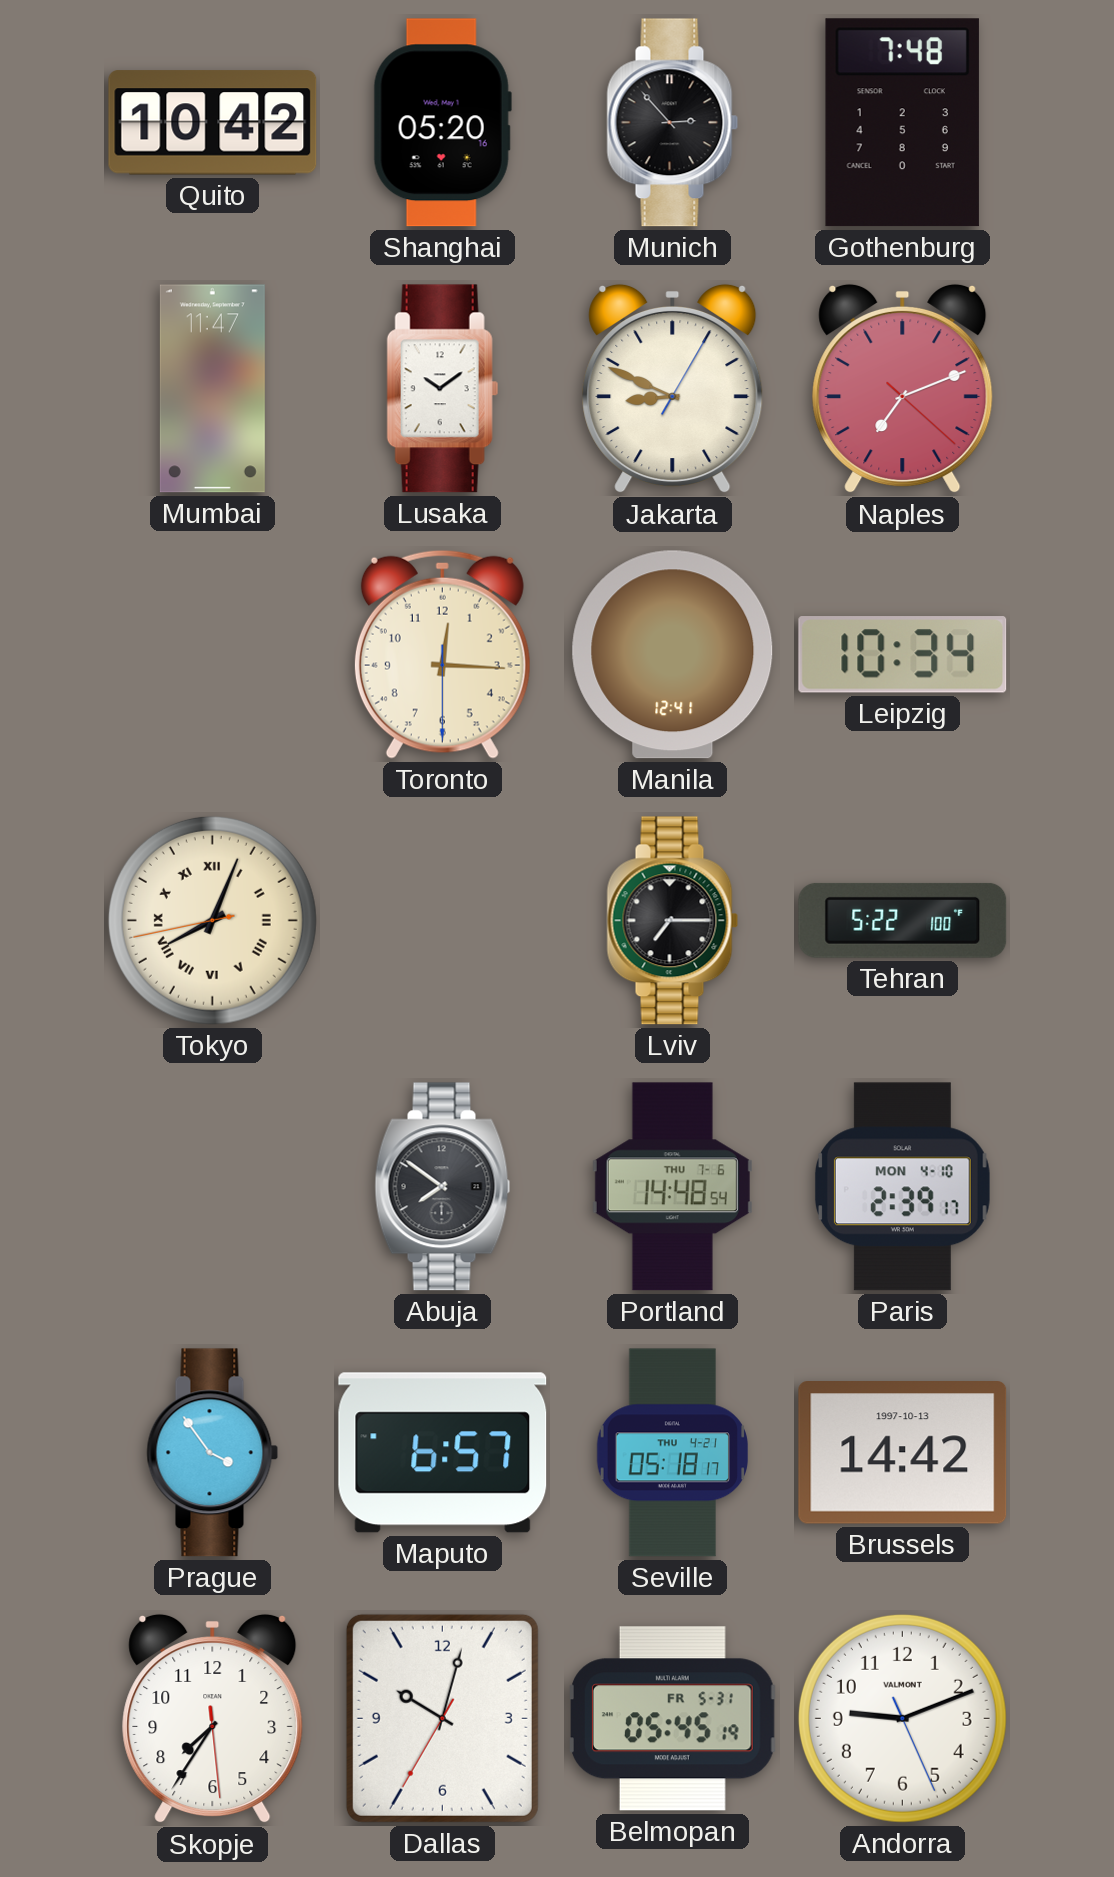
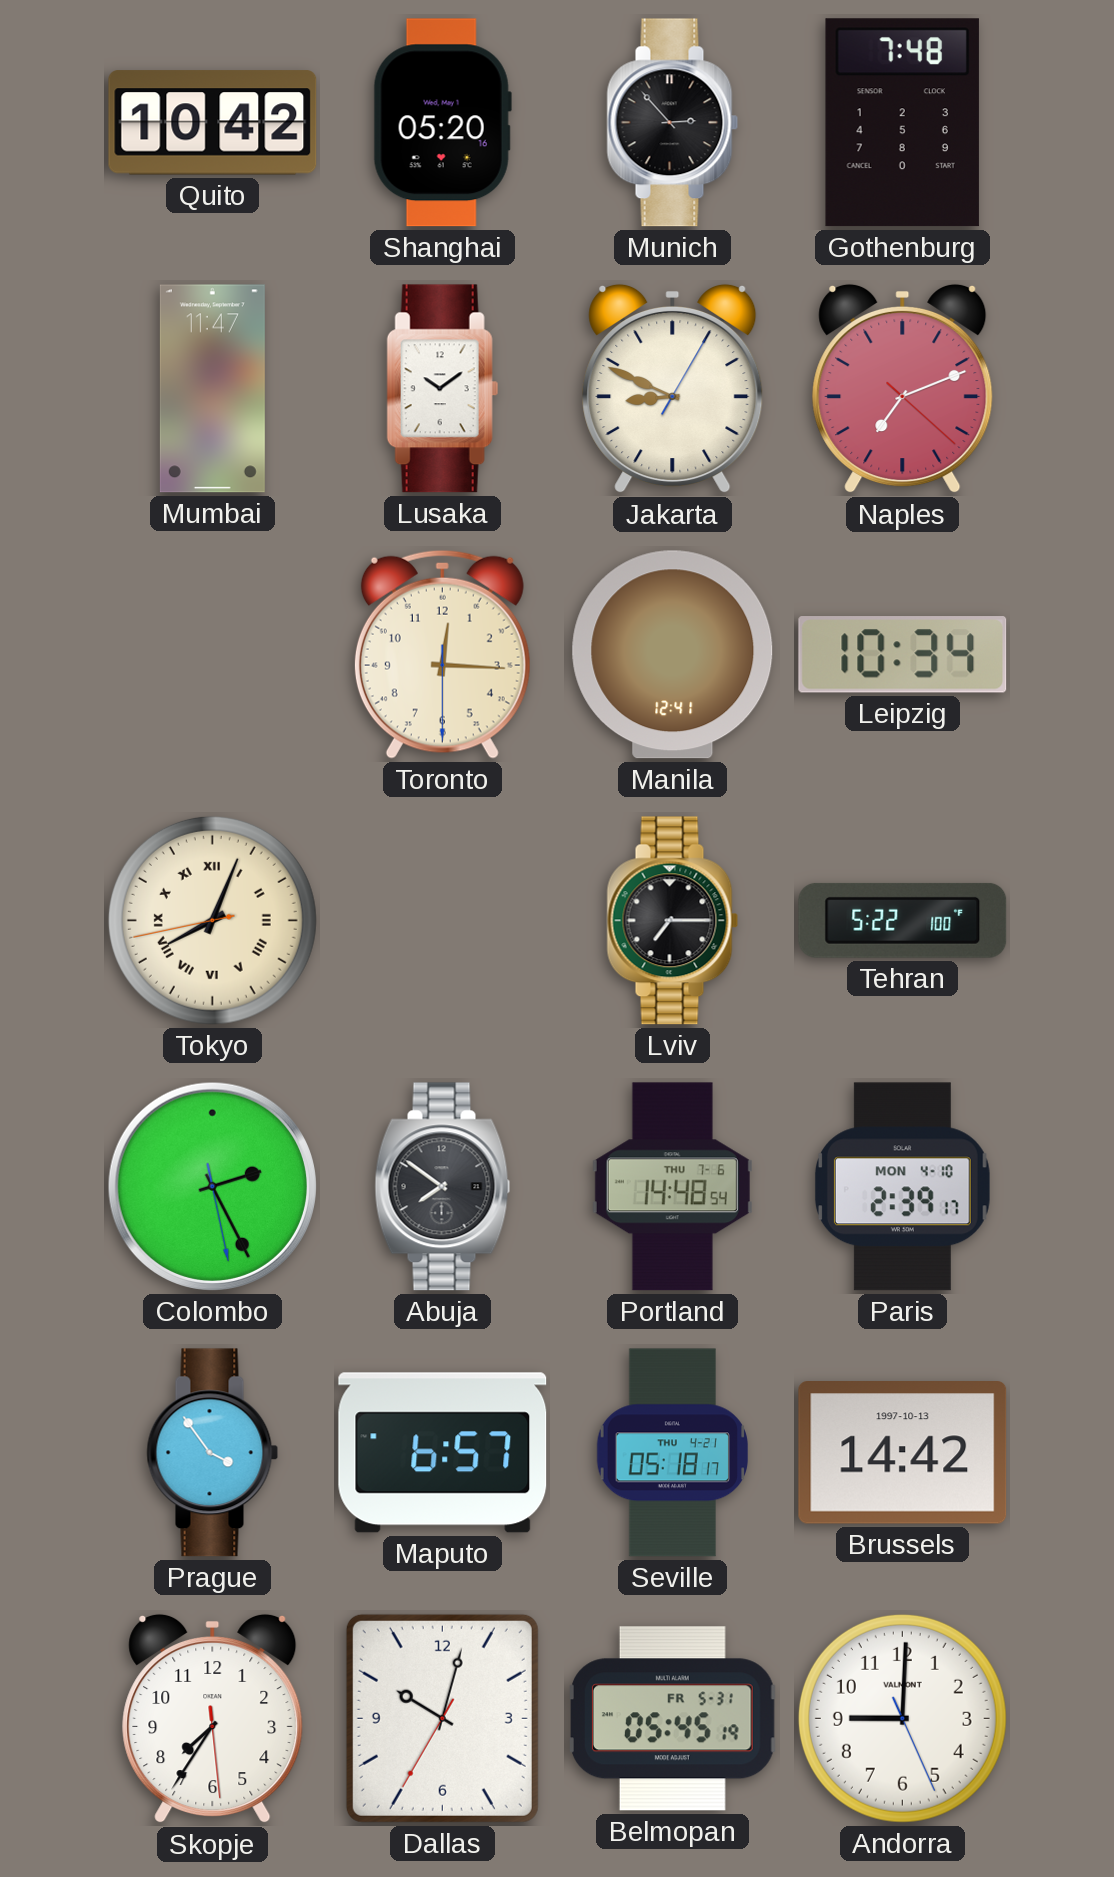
Colombo: none -> 2:25 (212, 1186)
Andorra: 9:11 -> 9:00 (902, 1718)
